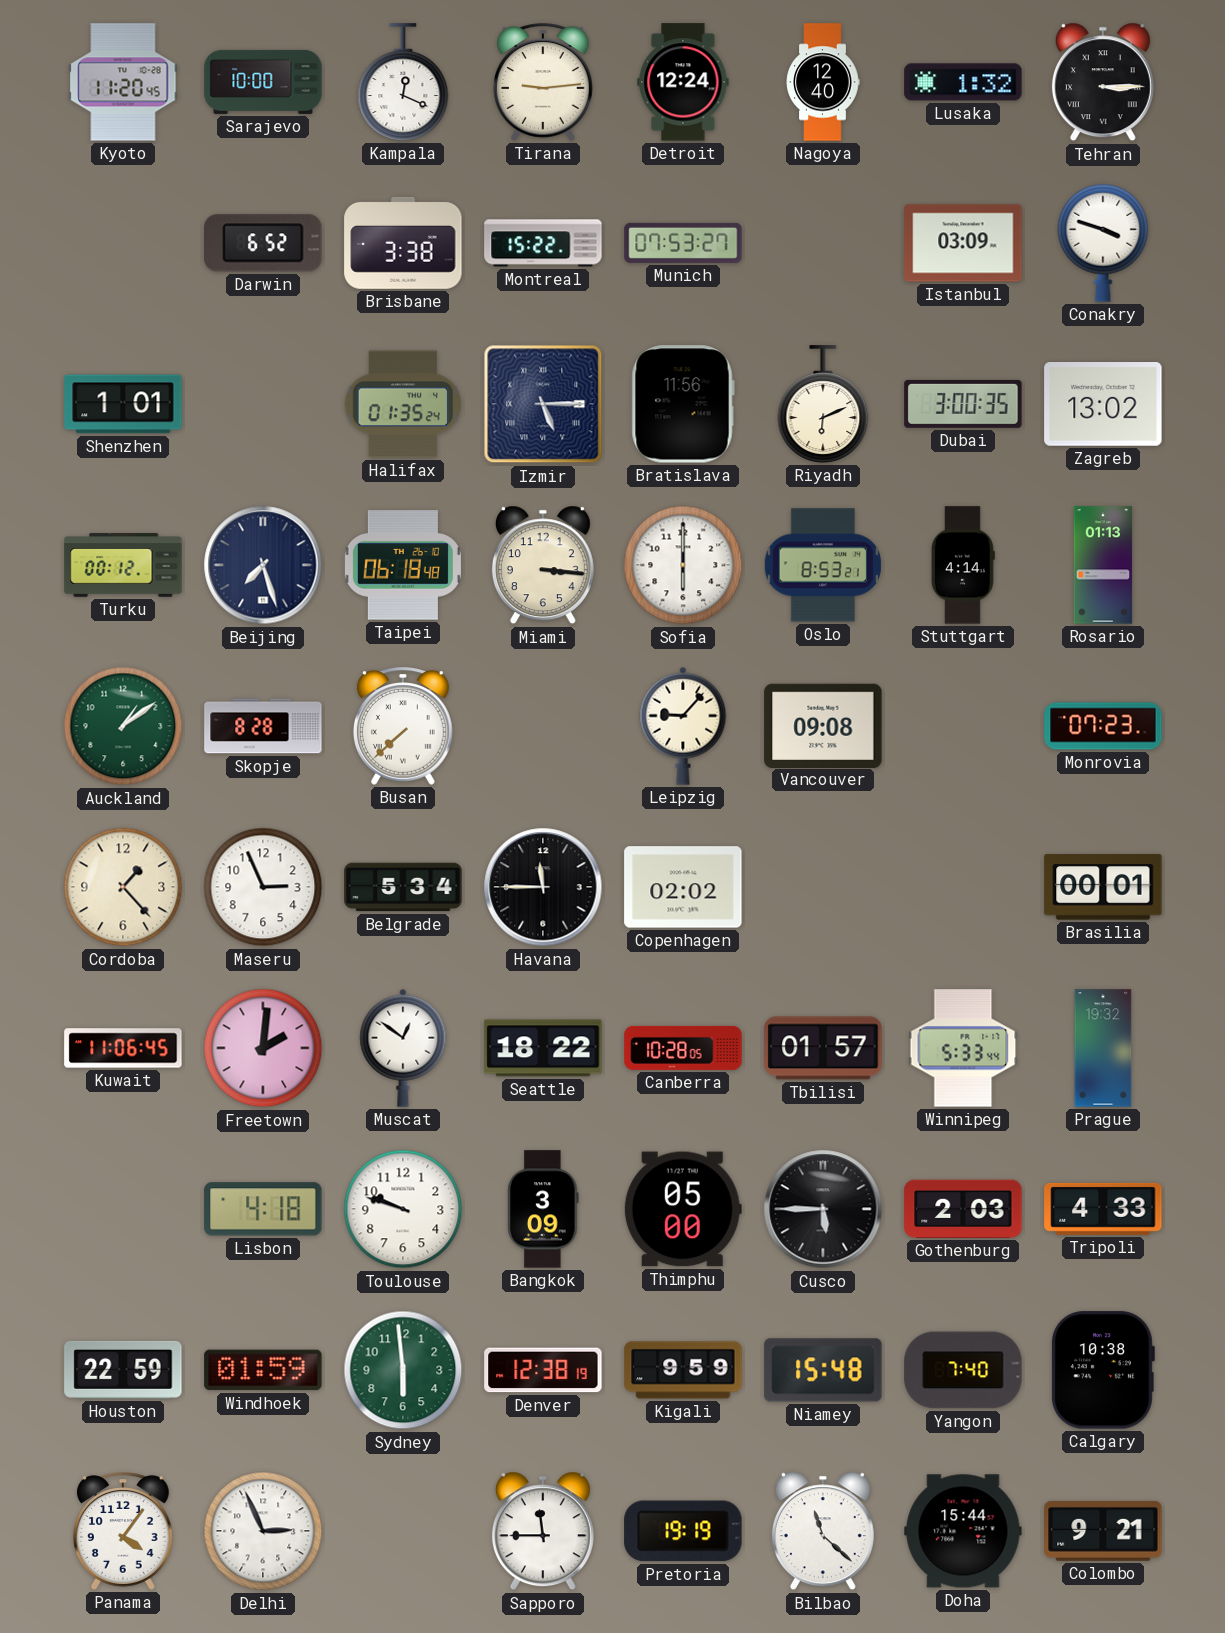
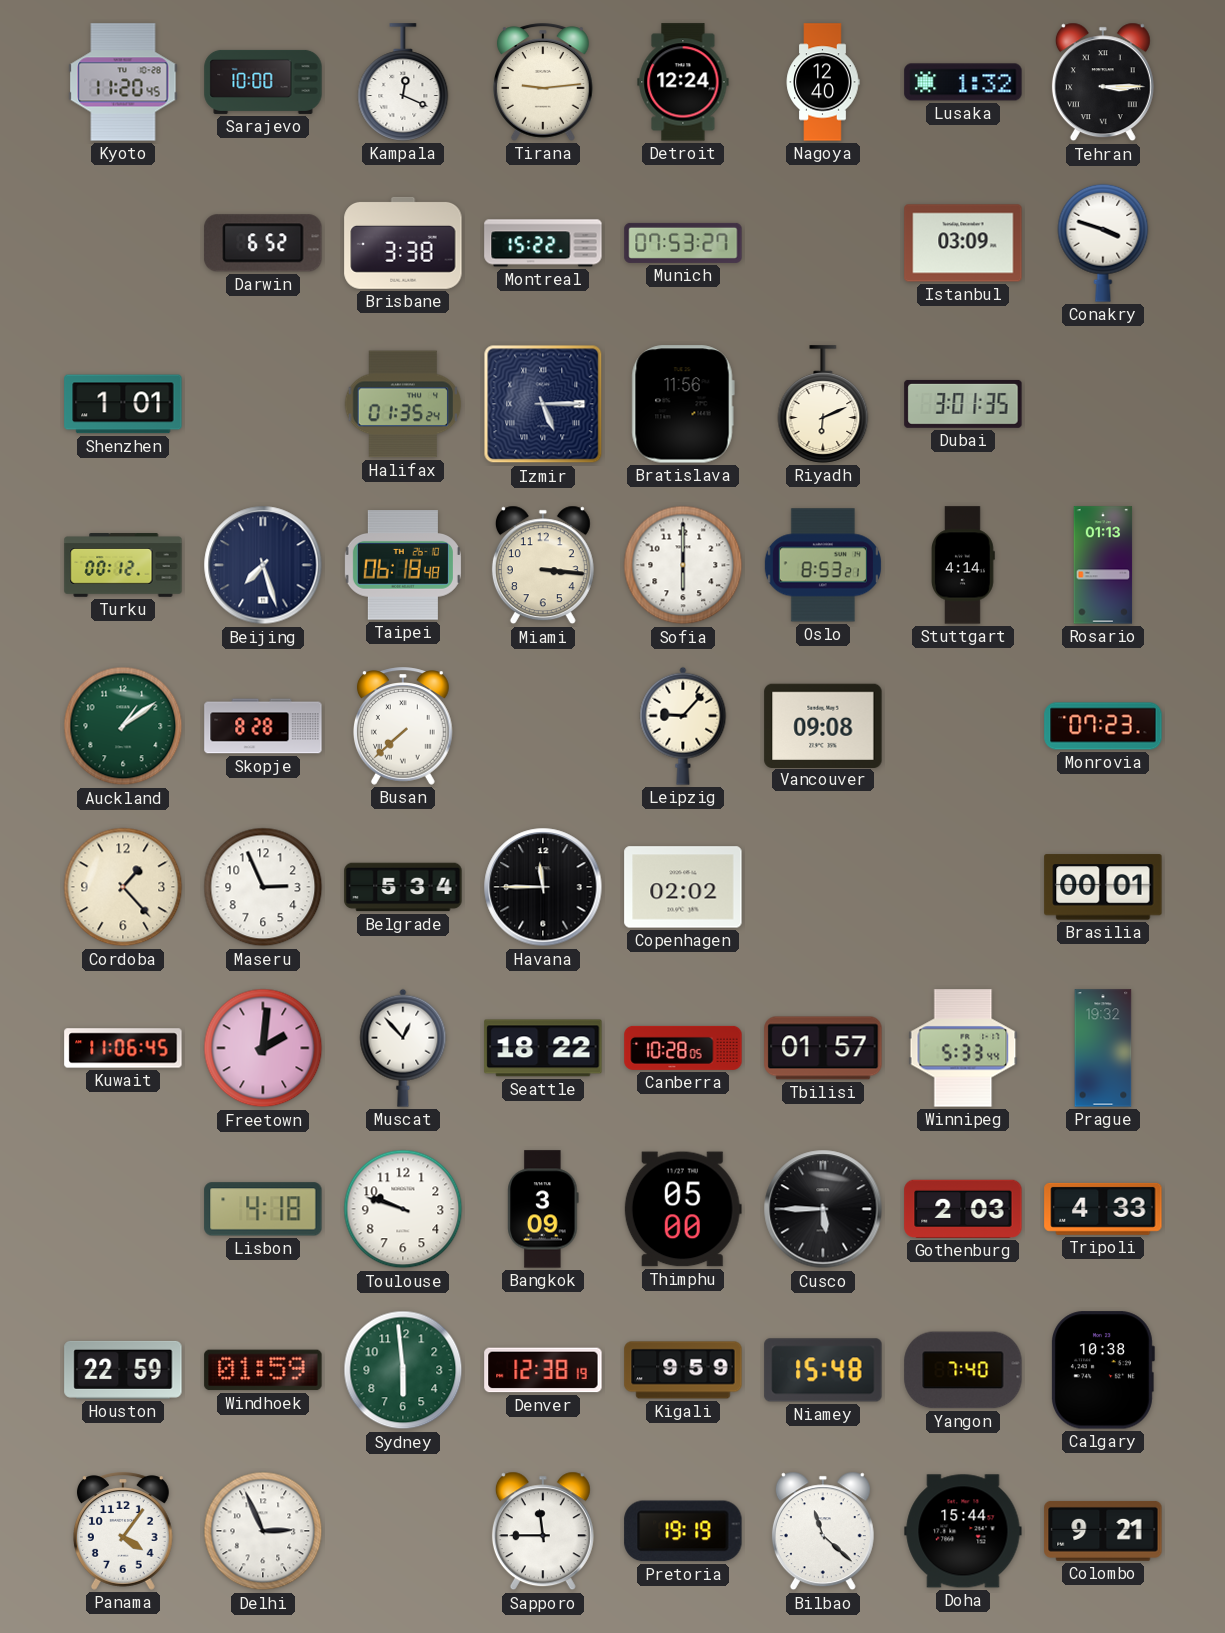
Dubai: 3:00 -> 3:01 (963, 404)
Zagreb: 13:02 -> none (1103, 405)
Muscat: 12:51 -> 12:53 (403, 1048)
